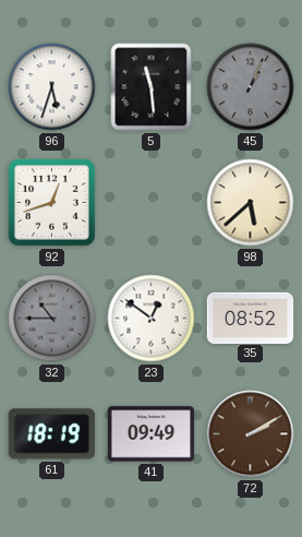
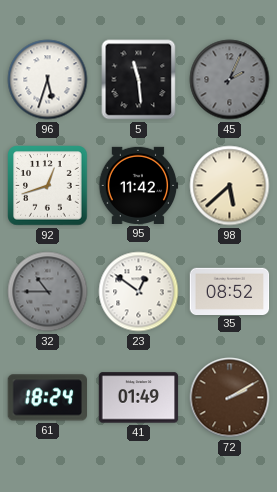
45: 1:04 -> 2:04 (230, 80)
95: none -> 11:42 (138, 185)
61: 18:19 -> 18:24 (47, 398)
41: 09:49 -> 01:49 (139, 398)
